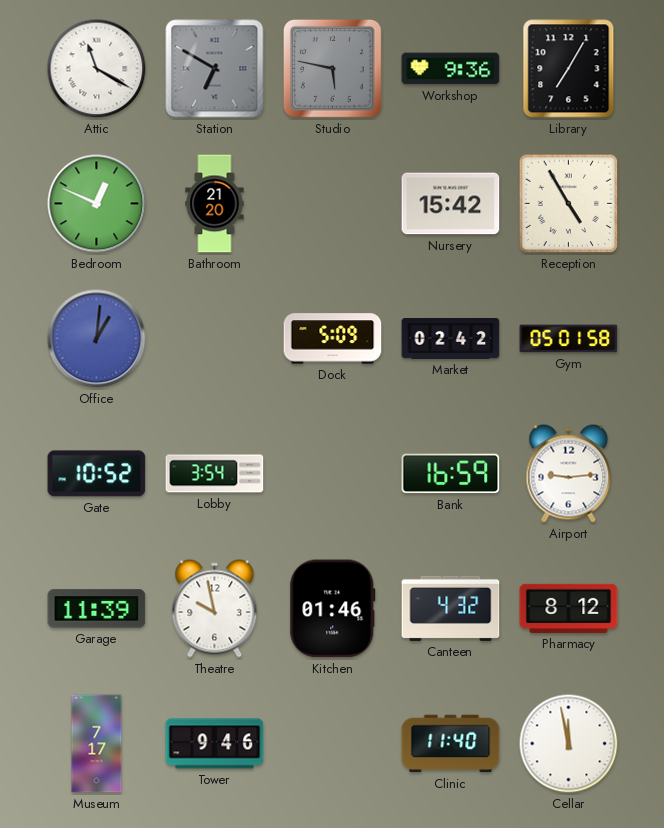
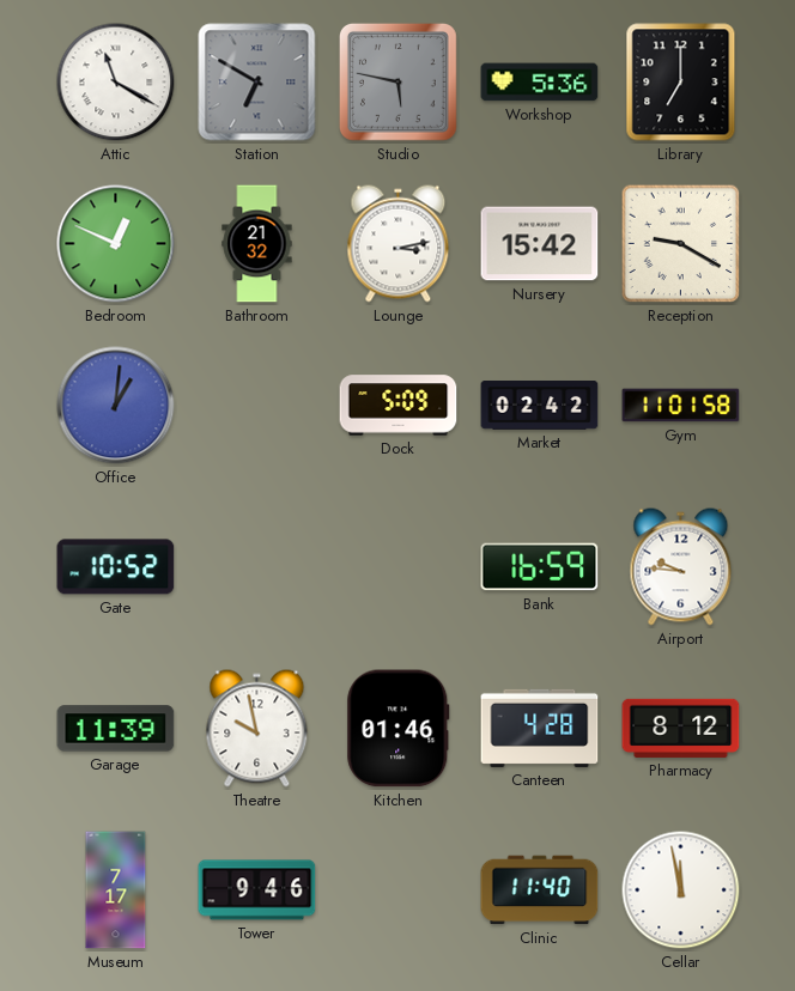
Workshop: 9:36 -> 5:36 (540, 83)
Library: 7:05 -> 7:00 (681, 83)
Bathroom: 21:20 -> 21:32 (257, 244)
Lounge: none -> 3:13 (399, 244)
Reception: 4:55 -> 9:20 (681, 244)
Gym: 05:01 -> 11:01 (681, 406)
Lobby: 3:54 -> none (215, 474)
Airport: 9:14 -> 9:46 (681, 567)
Canteen: 4:32 -> 4:28 (540, 728)
